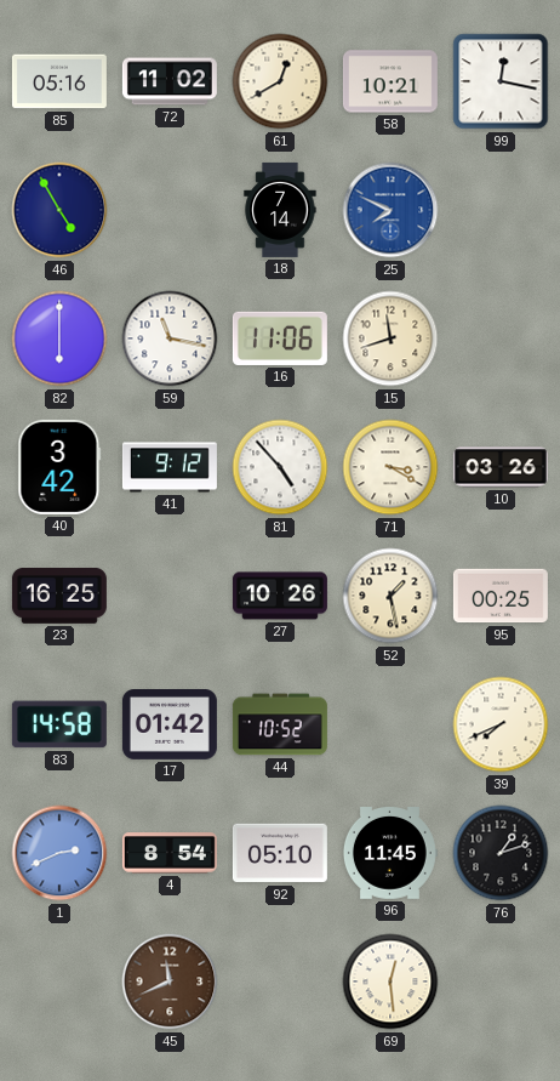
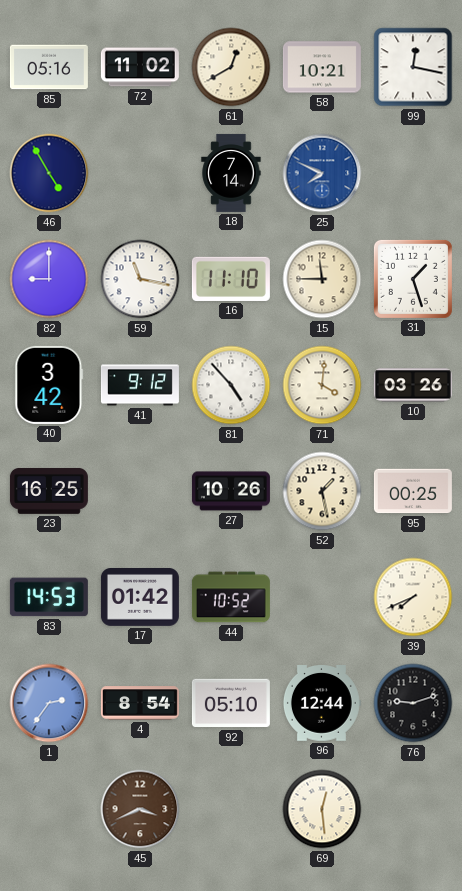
82: 6:00 -> 9:00 (49, 279)
16: 11:06 -> 11:10 (231, 279)
15: 11:42 -> 11:45 (322, 279)
31: none -> 1:27 (413, 279)
71: 3:20 -> 4:01 (322, 385)
83: 14:58 -> 14:53 (49, 597)
1: 2:41 -> 2:36 (49, 703)
96: 11:45 -> 12:44 (321, 704)
76: 1:12 -> 9:12 (413, 703)
45: 11:41 -> 3:41 (140, 809)
